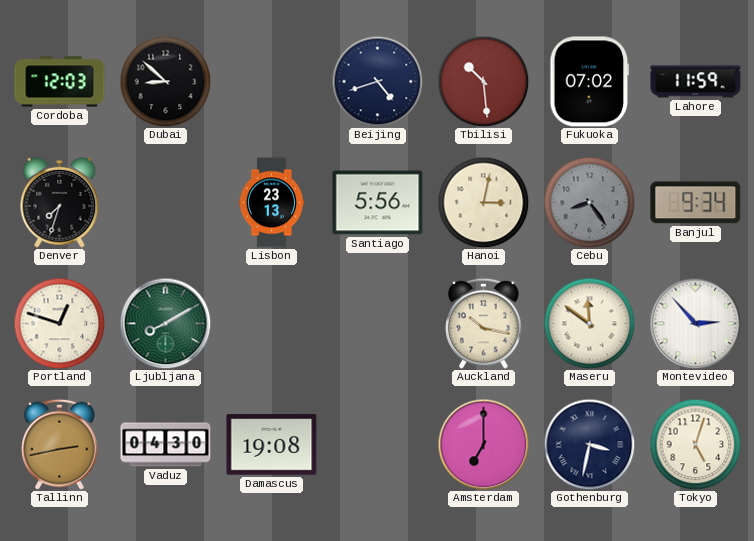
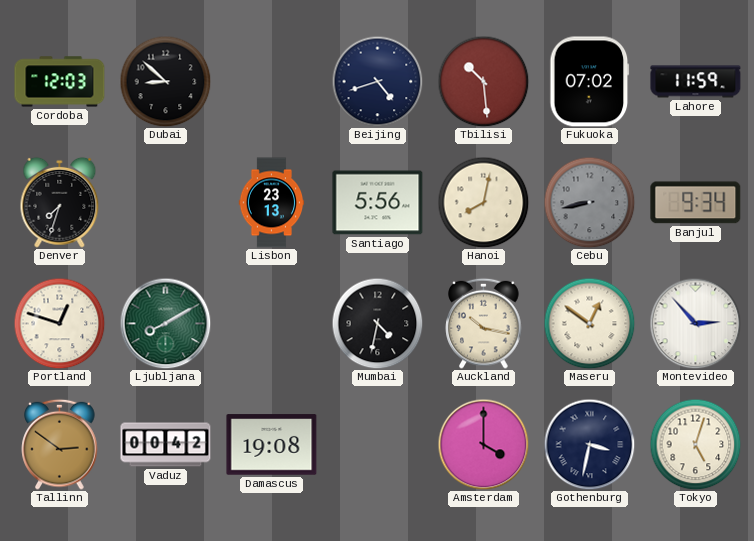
Hanoi: 3:02 -> 8:02 (483, 202)
Cebu: 8:24 -> 8:43 (589, 202)
Mumbai: none -> 4:32 (377, 323)
Maseru: 11:51 -> 12:51 (589, 323)
Tallinn: 2:43 -> 2:51 (60, 444)
Vaduz: 04:30 -> 00:42 (166, 445)
Amsterdam: 7:00 -> 4:00 (483, 444)
